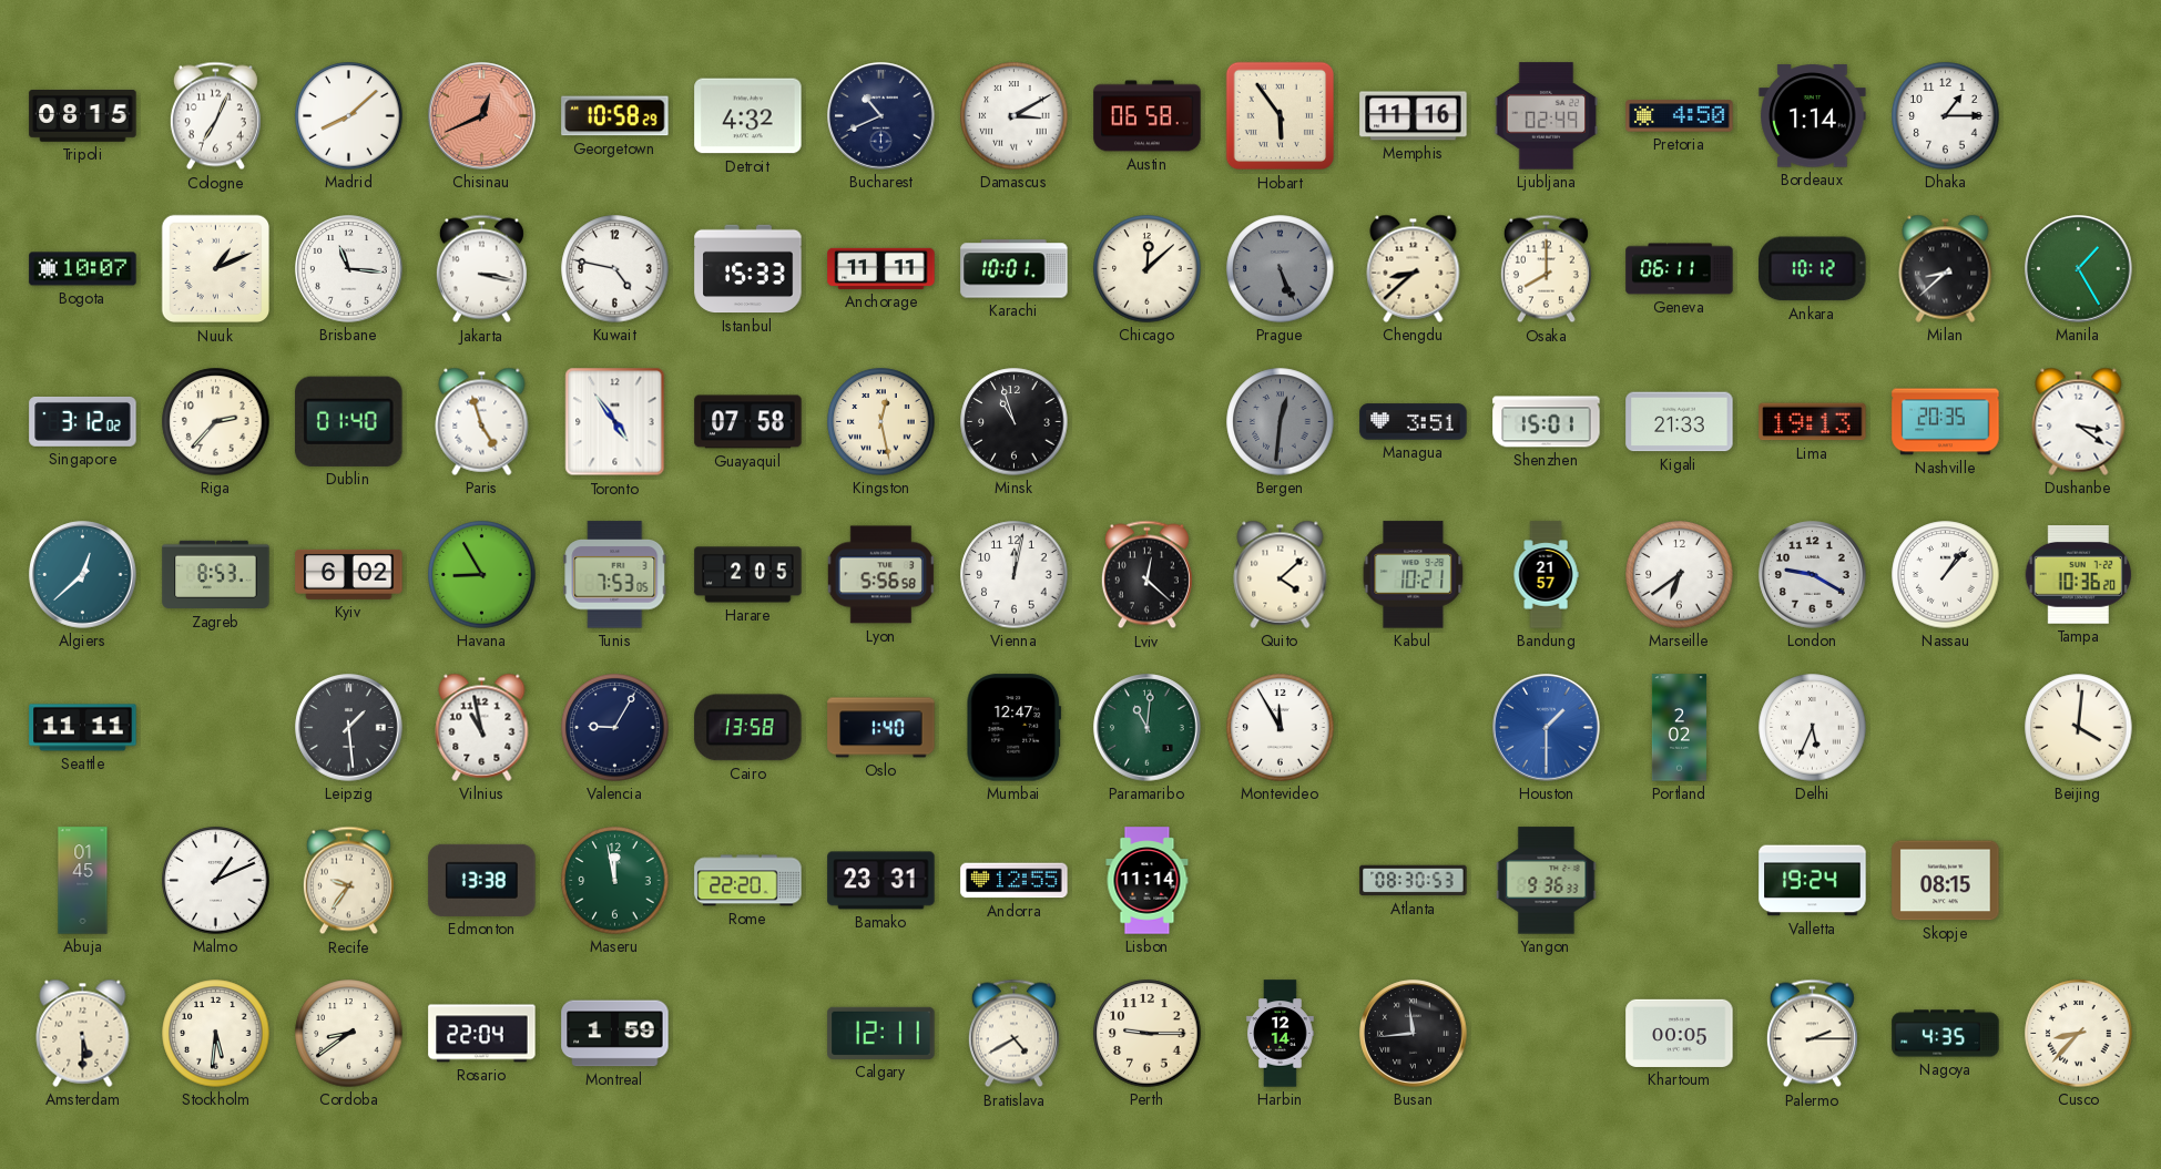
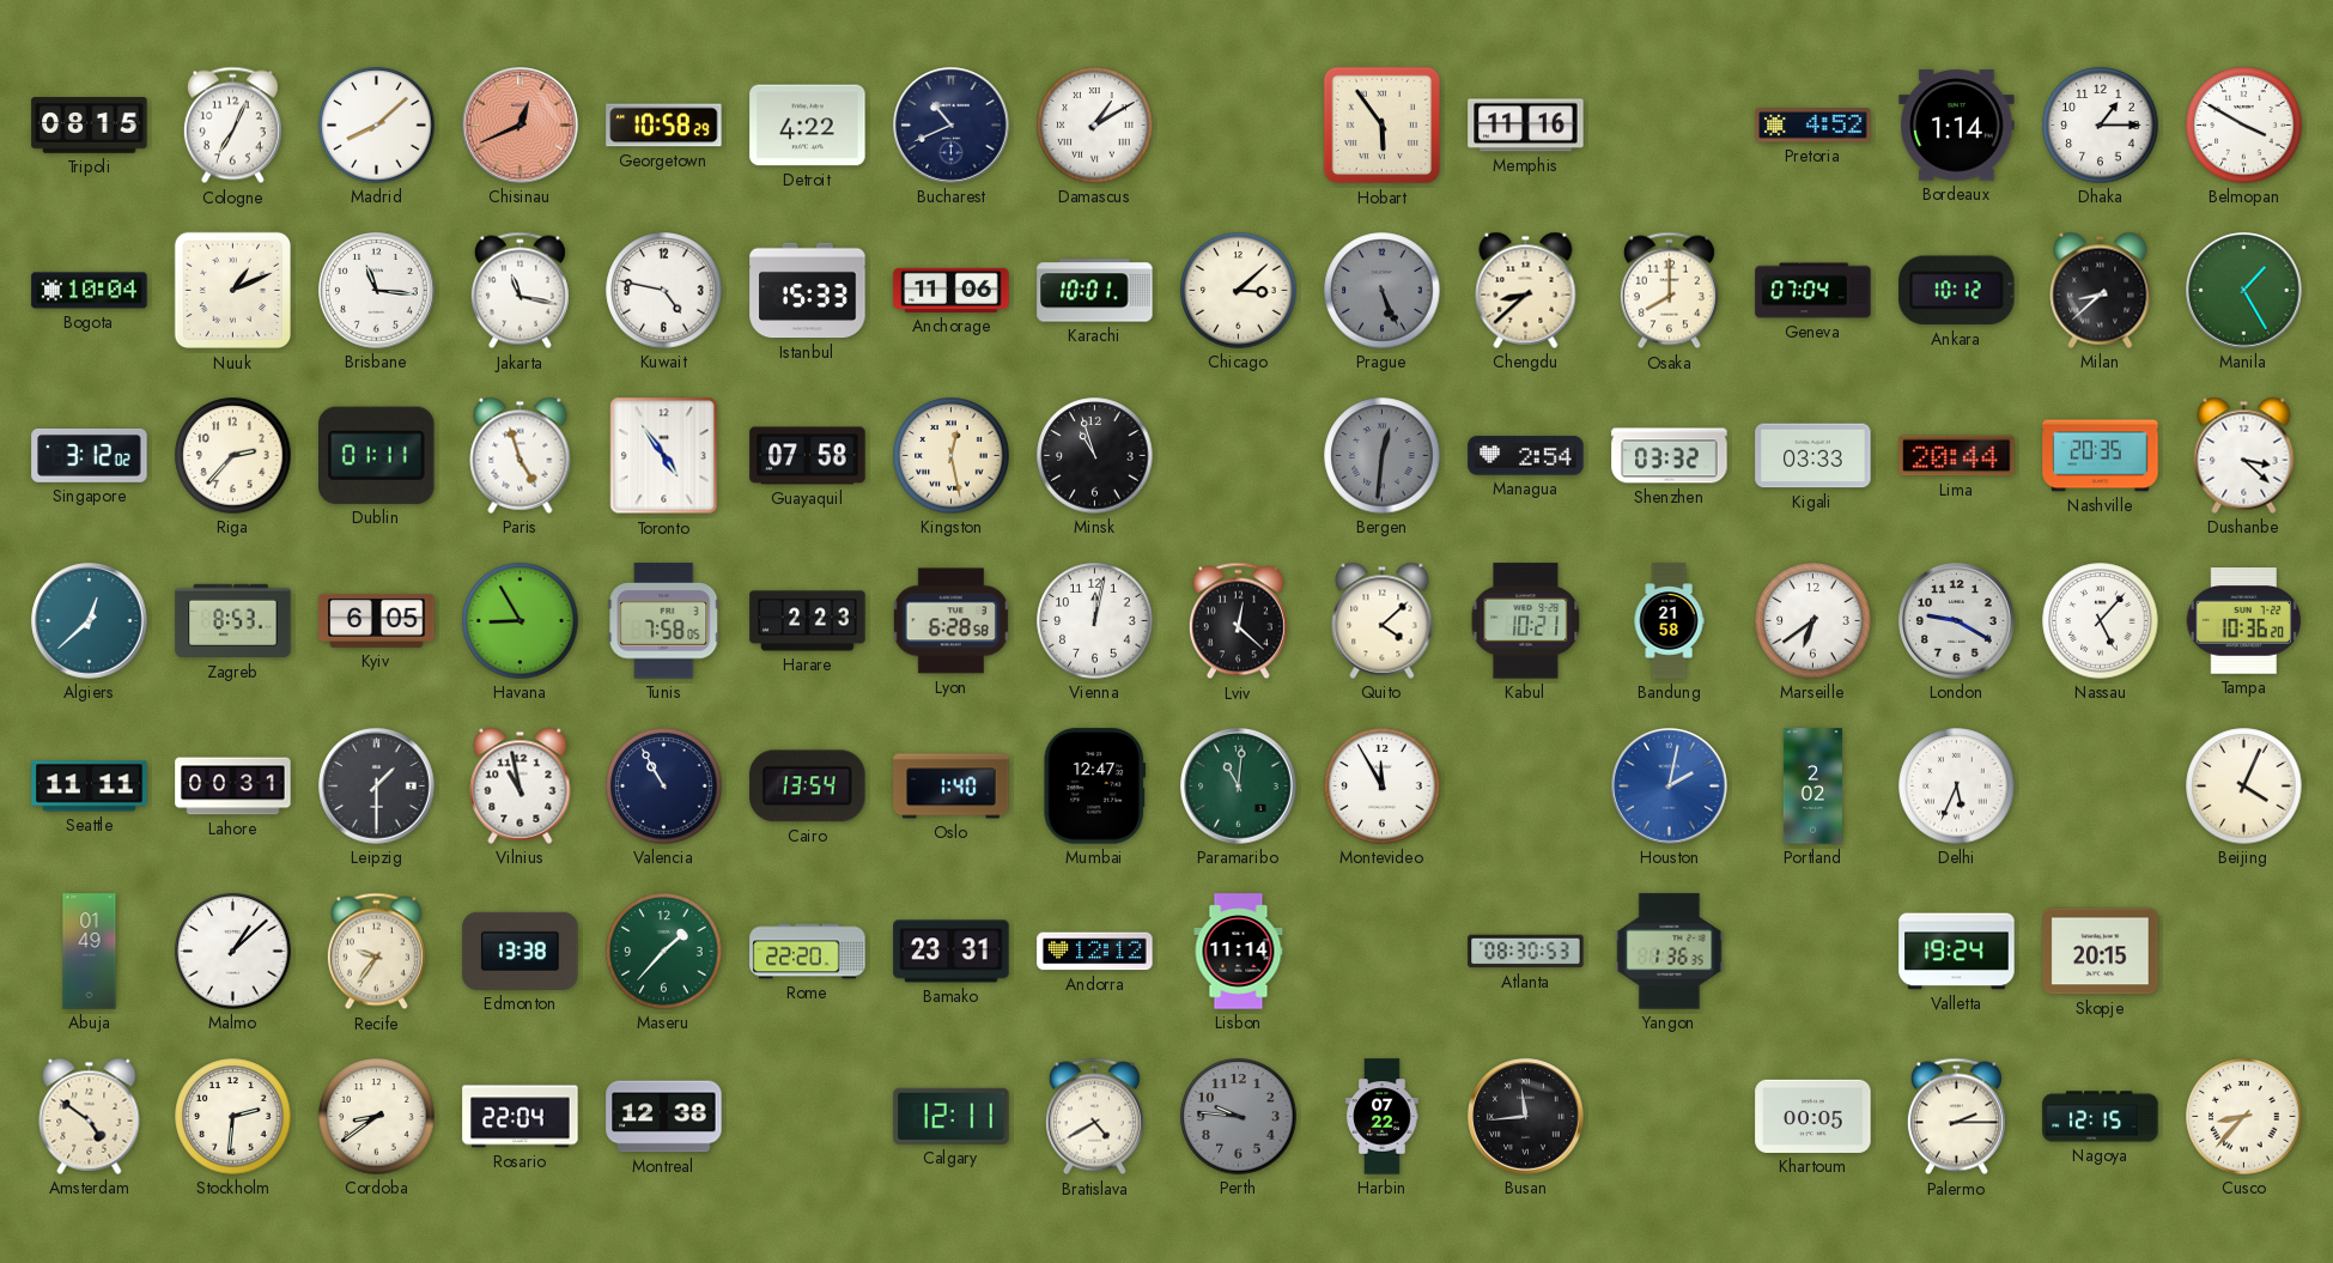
Detroit: 4:32 -> 4:22 (808, 126)
Damascus: 3:10 -> 1:10 (1095, 126)
Austin: 06:58 -> none (1148, 116)
Ljubljana: 02:49 -> none (1547, 116)
Pretoria: 4:50 -> 4:52 (1813, 126)
Belmopan: none -> 3:50 (2244, 126)
Bogota: 10:07 -> 10:04 (90, 291)
Jakarta: 3:17 -> 11:17 (520, 291)
Anchorage: 11:11 -> 11:06 (952, 290)
Chicago: 12:08 -> 3:08 (1239, 291)
Geneva: 06:11 -> 07:04 (1813, 291)
Dublin: 01:40 -> 01:11 (377, 455)
Managua: 3:51 -> 2:54 (1526, 456)
Shenzhen: 15:01 -> 03:32 (1670, 456)
Kigali: 21:33 -> 03:33 (1813, 456)
Lima: 19:13 -> 20:44 (1957, 456)
Dushanbe: 3:21 -> 3:22 (2244, 455)
Kyiv: 6:02 -> 6:05 (377, 620)
Tunis: 7:53 -> 7:58 (664, 621)
Harare: 2:05 -> 2:23 (808, 621)
Lyon: 5:56 -> 6:28 (950, 621)
Bandung: 21:57 -> 21:58 (1669, 621)
Nassau: 1:07 -> 5:07 (2101, 621)
Lahore: none -> 00:31 (233, 787)
Leipzig: 1:29 -> 1:30 (377, 787)
Valencia: 9:05 -> 10:55 (664, 787)
Cairo: 13:58 -> 13:54 (808, 787)
Houston: 1:30 -> 2:02 (1670, 787)
Beijing: 4:01 -> 4:04 (2244, 787)
Abuja: 01:45 -> 01:49 (90, 952)
Malmo: 1:11 -> 1:08 (233, 952)
Maseru: 11:58 -> 1:37 (664, 952)
Andorra: 12:55 -> 12:12 (1095, 952)
Yangon: 9:36 -> 1:36 (1670, 952)
Skopje: 08:15 -> 20:15 (2101, 952)
Amsterdam: 5:30 -> 4:51 (90, 1116)
Stockholm: 5:31 -> 2:31 (233, 1117)
Montreal: 1:59 -> 12:38 (664, 1117)
Perth: 9:15 -> 9:46 (1239, 1117)
Perth dial: cream -> grey (1239, 1117)
Harbin: 12:14 -> 07:22 (1383, 1117)
Nagoya: 4:35 -> 12:15 (2101, 1117)
